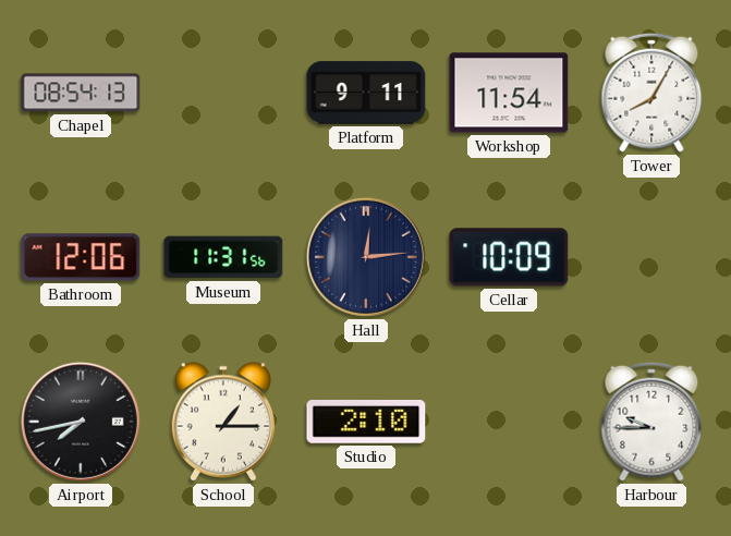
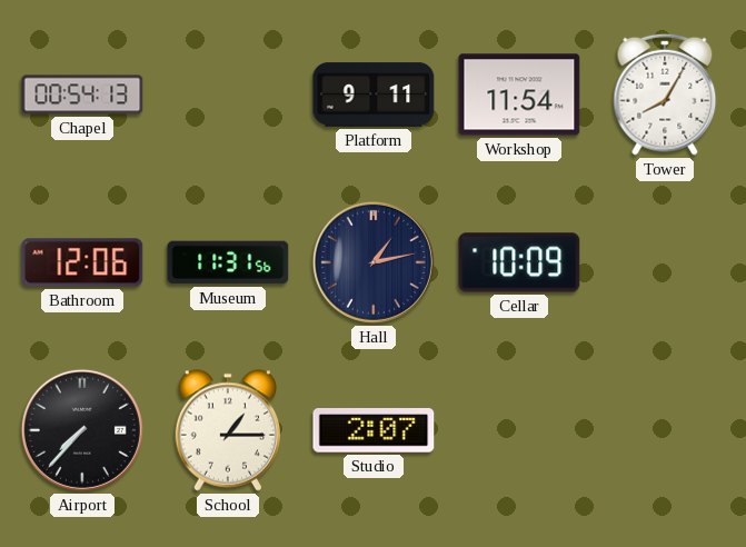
Chapel: 08:54 -> 00:54 (82, 95)
Hall: 12:14 -> 1:13 (374, 262)
Airport: 7:43 -> 7:37 (82, 430)
Studio: 2:10 -> 2:07 (374, 430)
Harbour: 9:45 -> none (651, 422)
